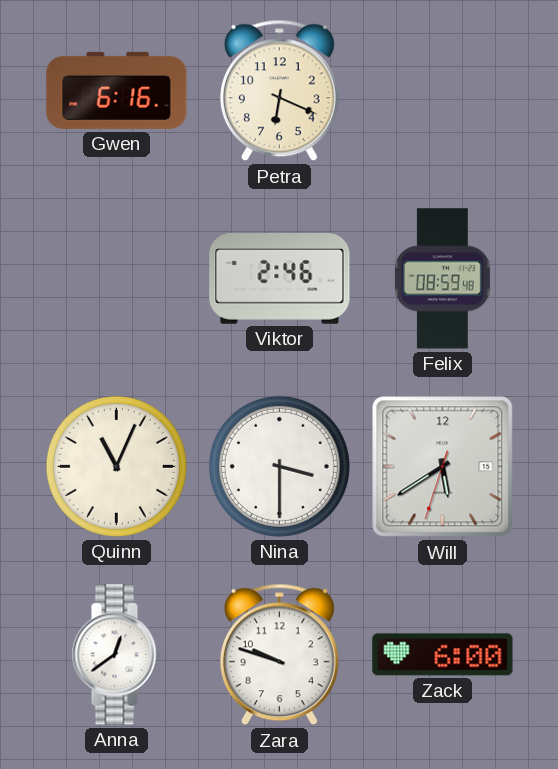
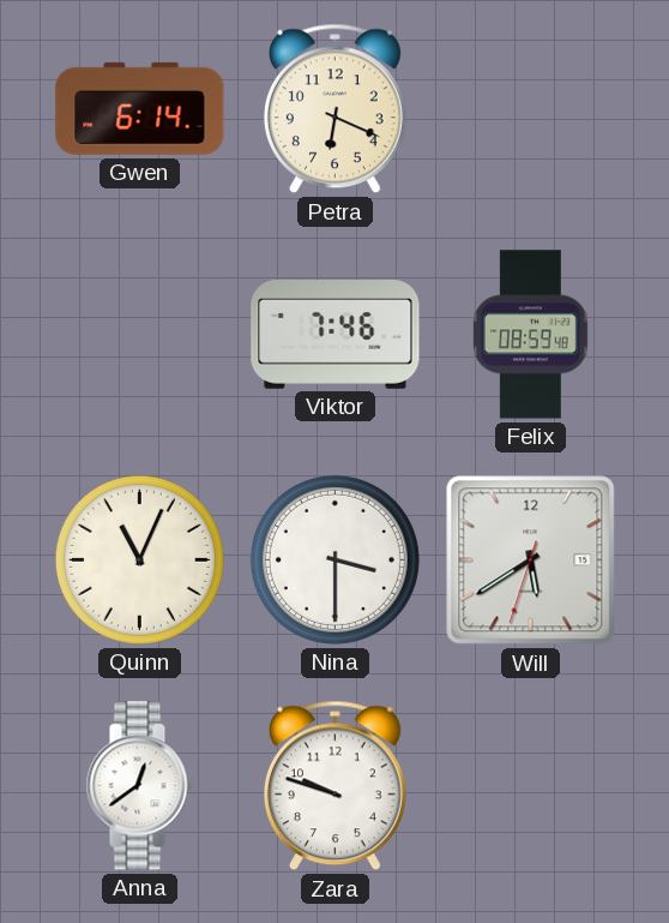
Gwen: 6:16 -> 6:14 (140, 108)
Viktor: 2:46 -> 7:46 (336, 335)
Zack: 6:00 -> none (443, 655)
